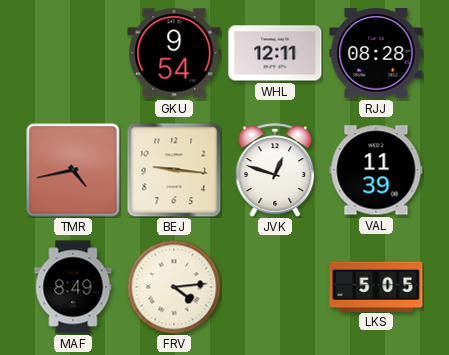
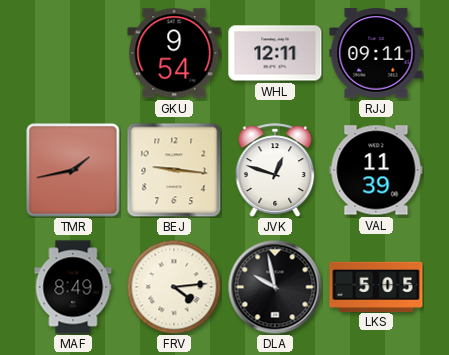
RJJ: 08:28 -> 09:11 (376, 53)
TMR: 4:43 -> 1:43 (73, 170)
DLA: none -> 9:58 (275, 287)
